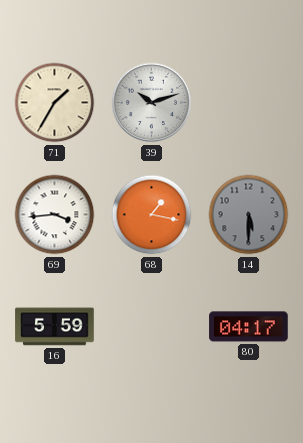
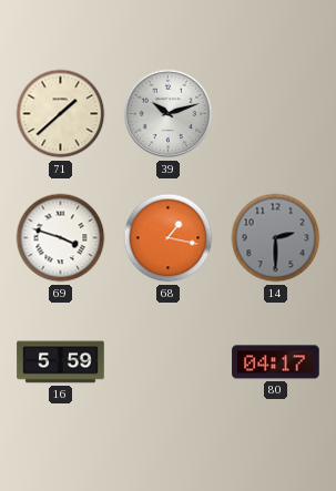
71: 1:35 -> 1:38 (61, 114)
69: 3:44 -> 3:48 (61, 238)
14: 5:30 -> 2:30 (276, 238)
